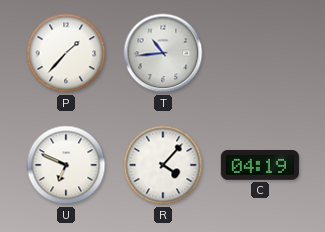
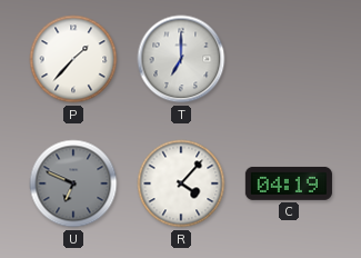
T: 10:44 -> 7:00 (181, 59)
U dial: white -> grey (73, 183)
